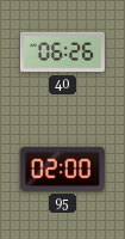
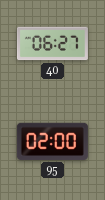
40: 06:26 -> 06:27 (52, 44)
